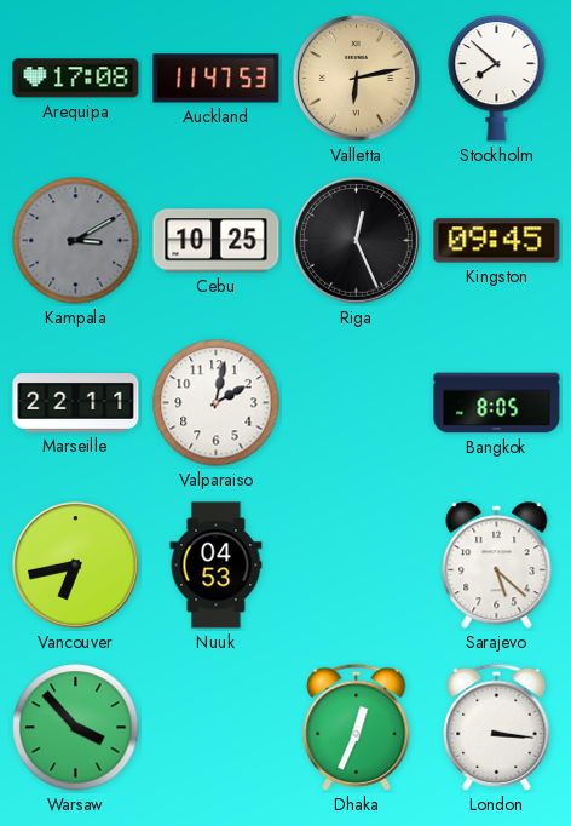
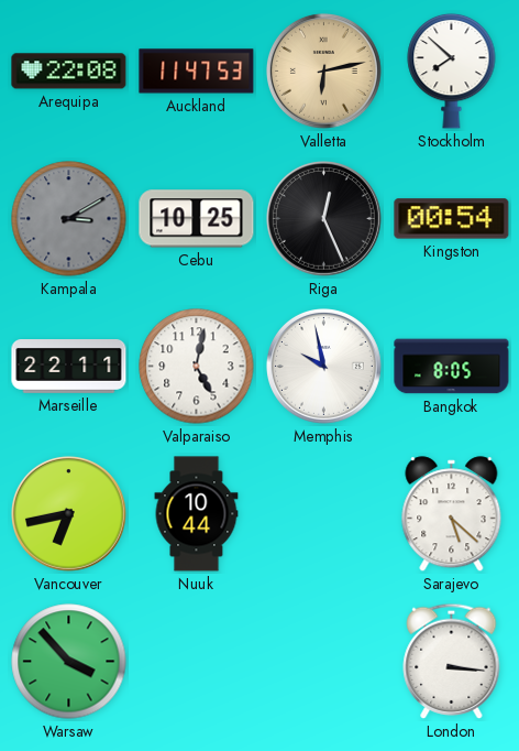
Arequipa: 17:08 -> 22:08 (69, 72)
Kingston: 09:45 -> 00:54 (452, 219)
Valparaiso: 2:02 -> 5:02 (197, 367)
Memphis: none -> 9:58 (323, 366)
Nuuk: 04:53 -> 10:44 (197, 514)
Dhaka: 12:34 -> none (357, 727)
